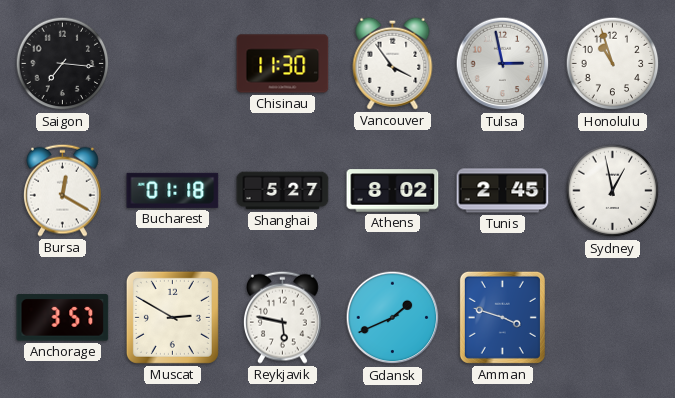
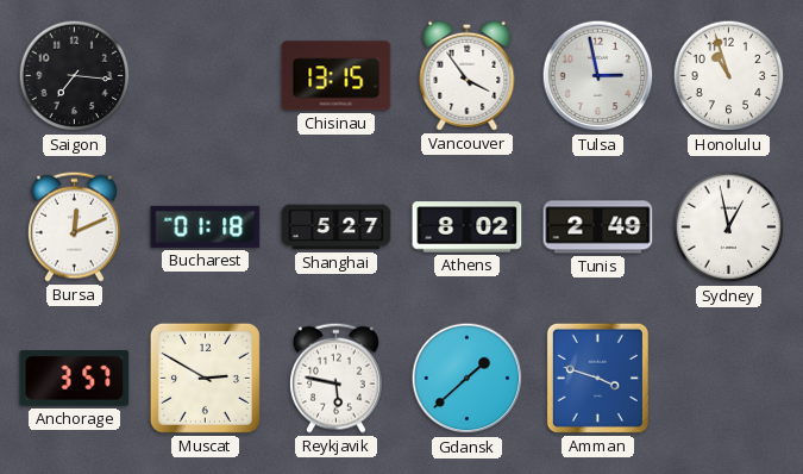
Chisinau: 11:30 -> 13:15 (337, 76)
Bursa: 12:20 -> 12:11 (74, 226)
Tunis: 2:45 -> 2:49 (598, 227)
Gdansk: 1:41 -> 1:38 (468, 379)
